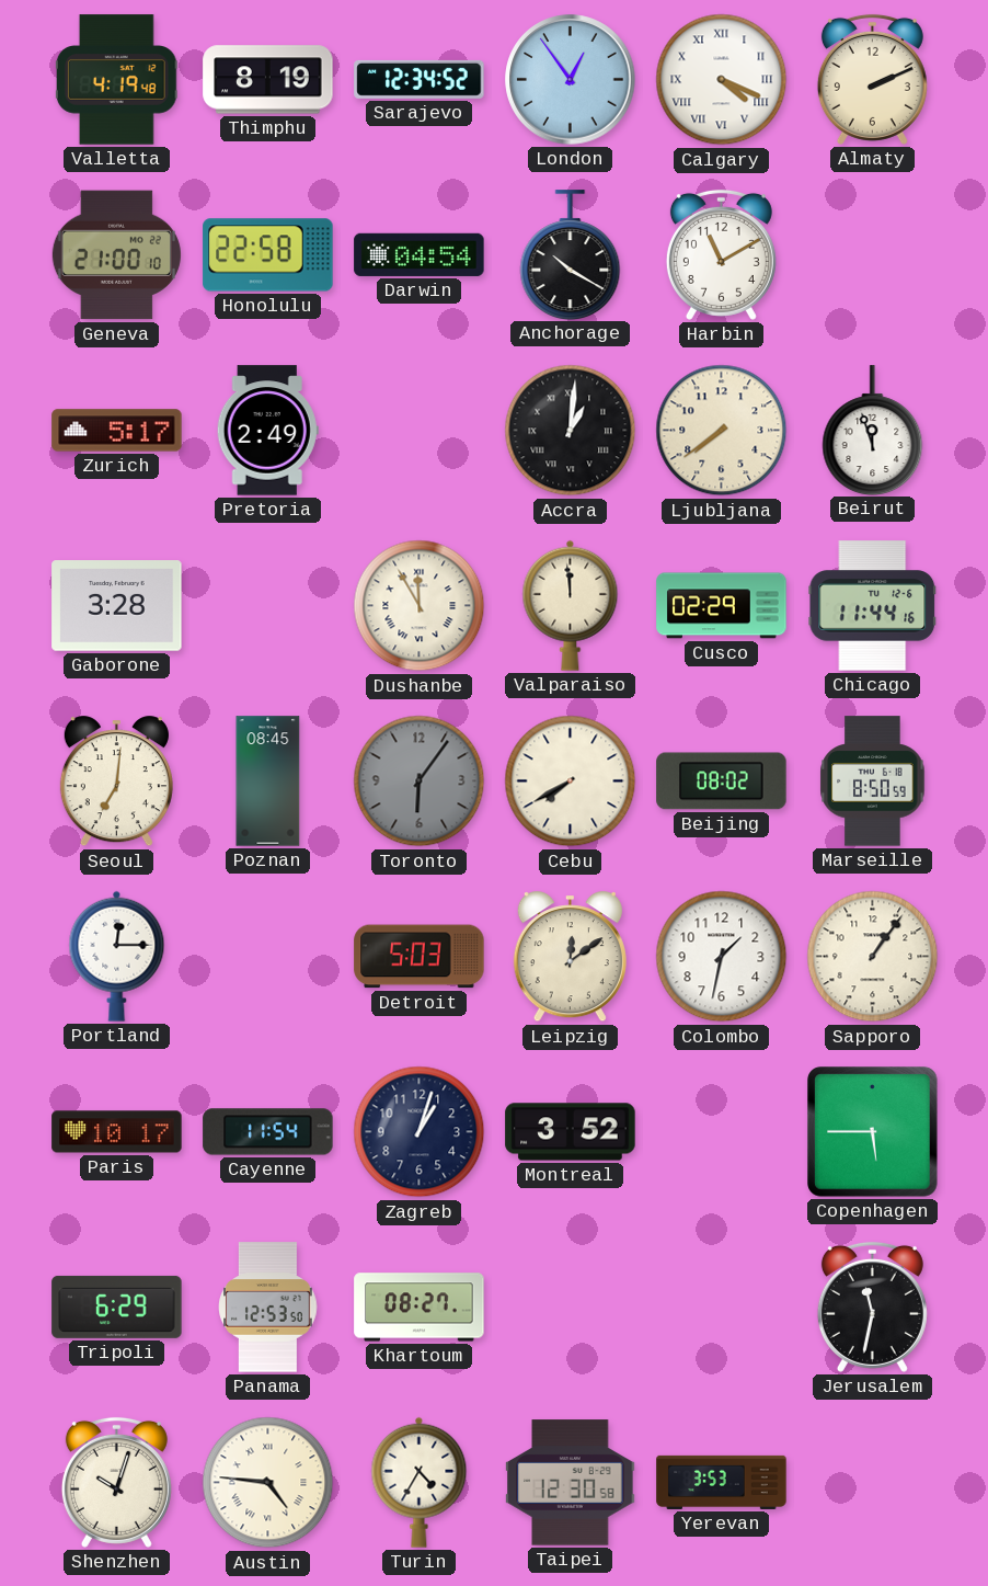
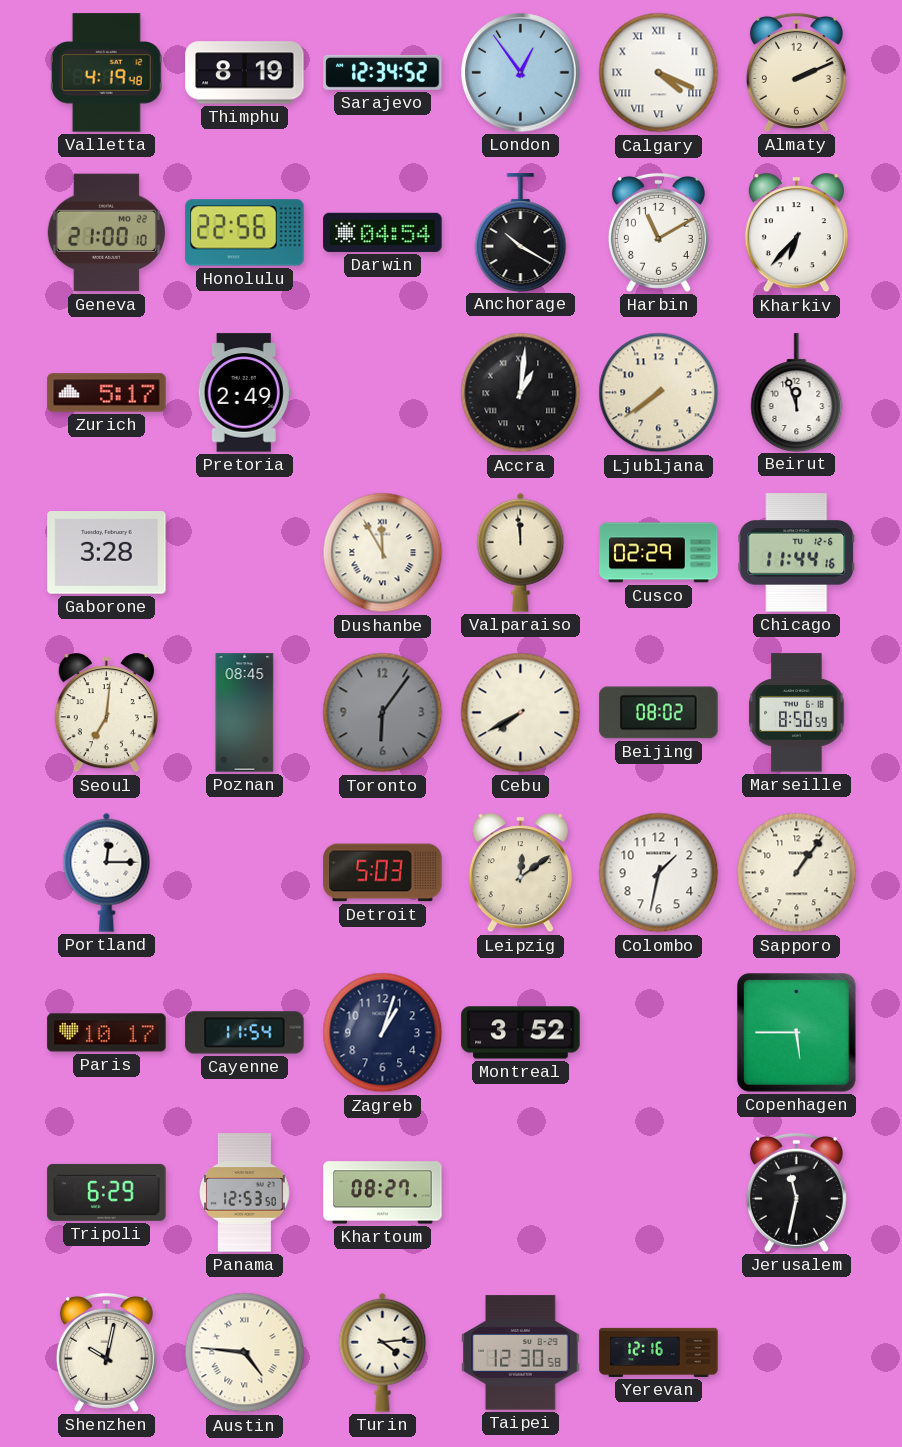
Honolulu: 22:58 -> 22:56 (245, 233)
Kharkiv: none -> 6:37 (796, 233)
Shenzhen: 10:03 -> 10:02 (106, 1352)
Turin: 4:35 -> 4:14 (383, 1352)
Yerevan: 3:53 -> 12:16 (659, 1352)
